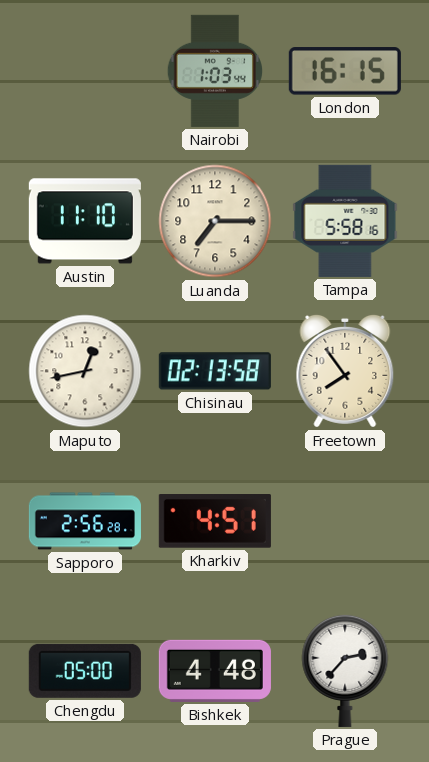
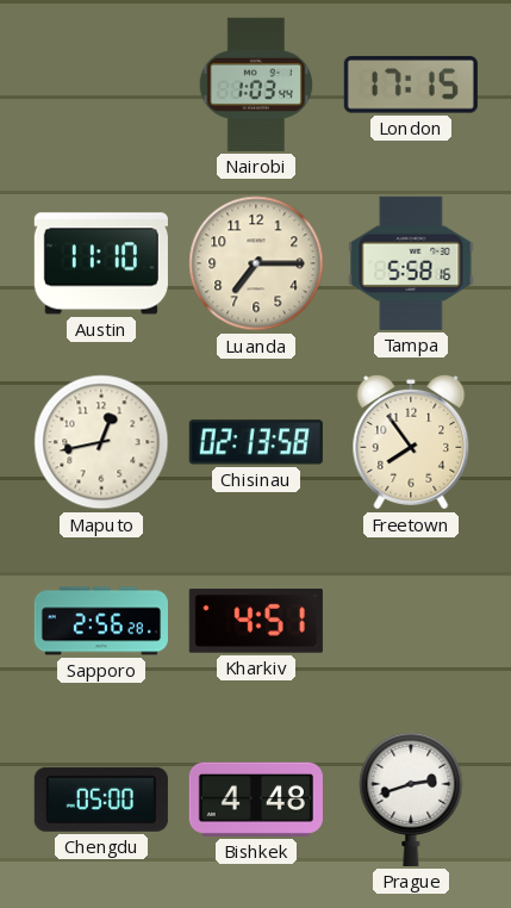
London: 16:15 -> 17:15 (411, 85)
Prague: 2:37 -> 2:42 (411, 798)
